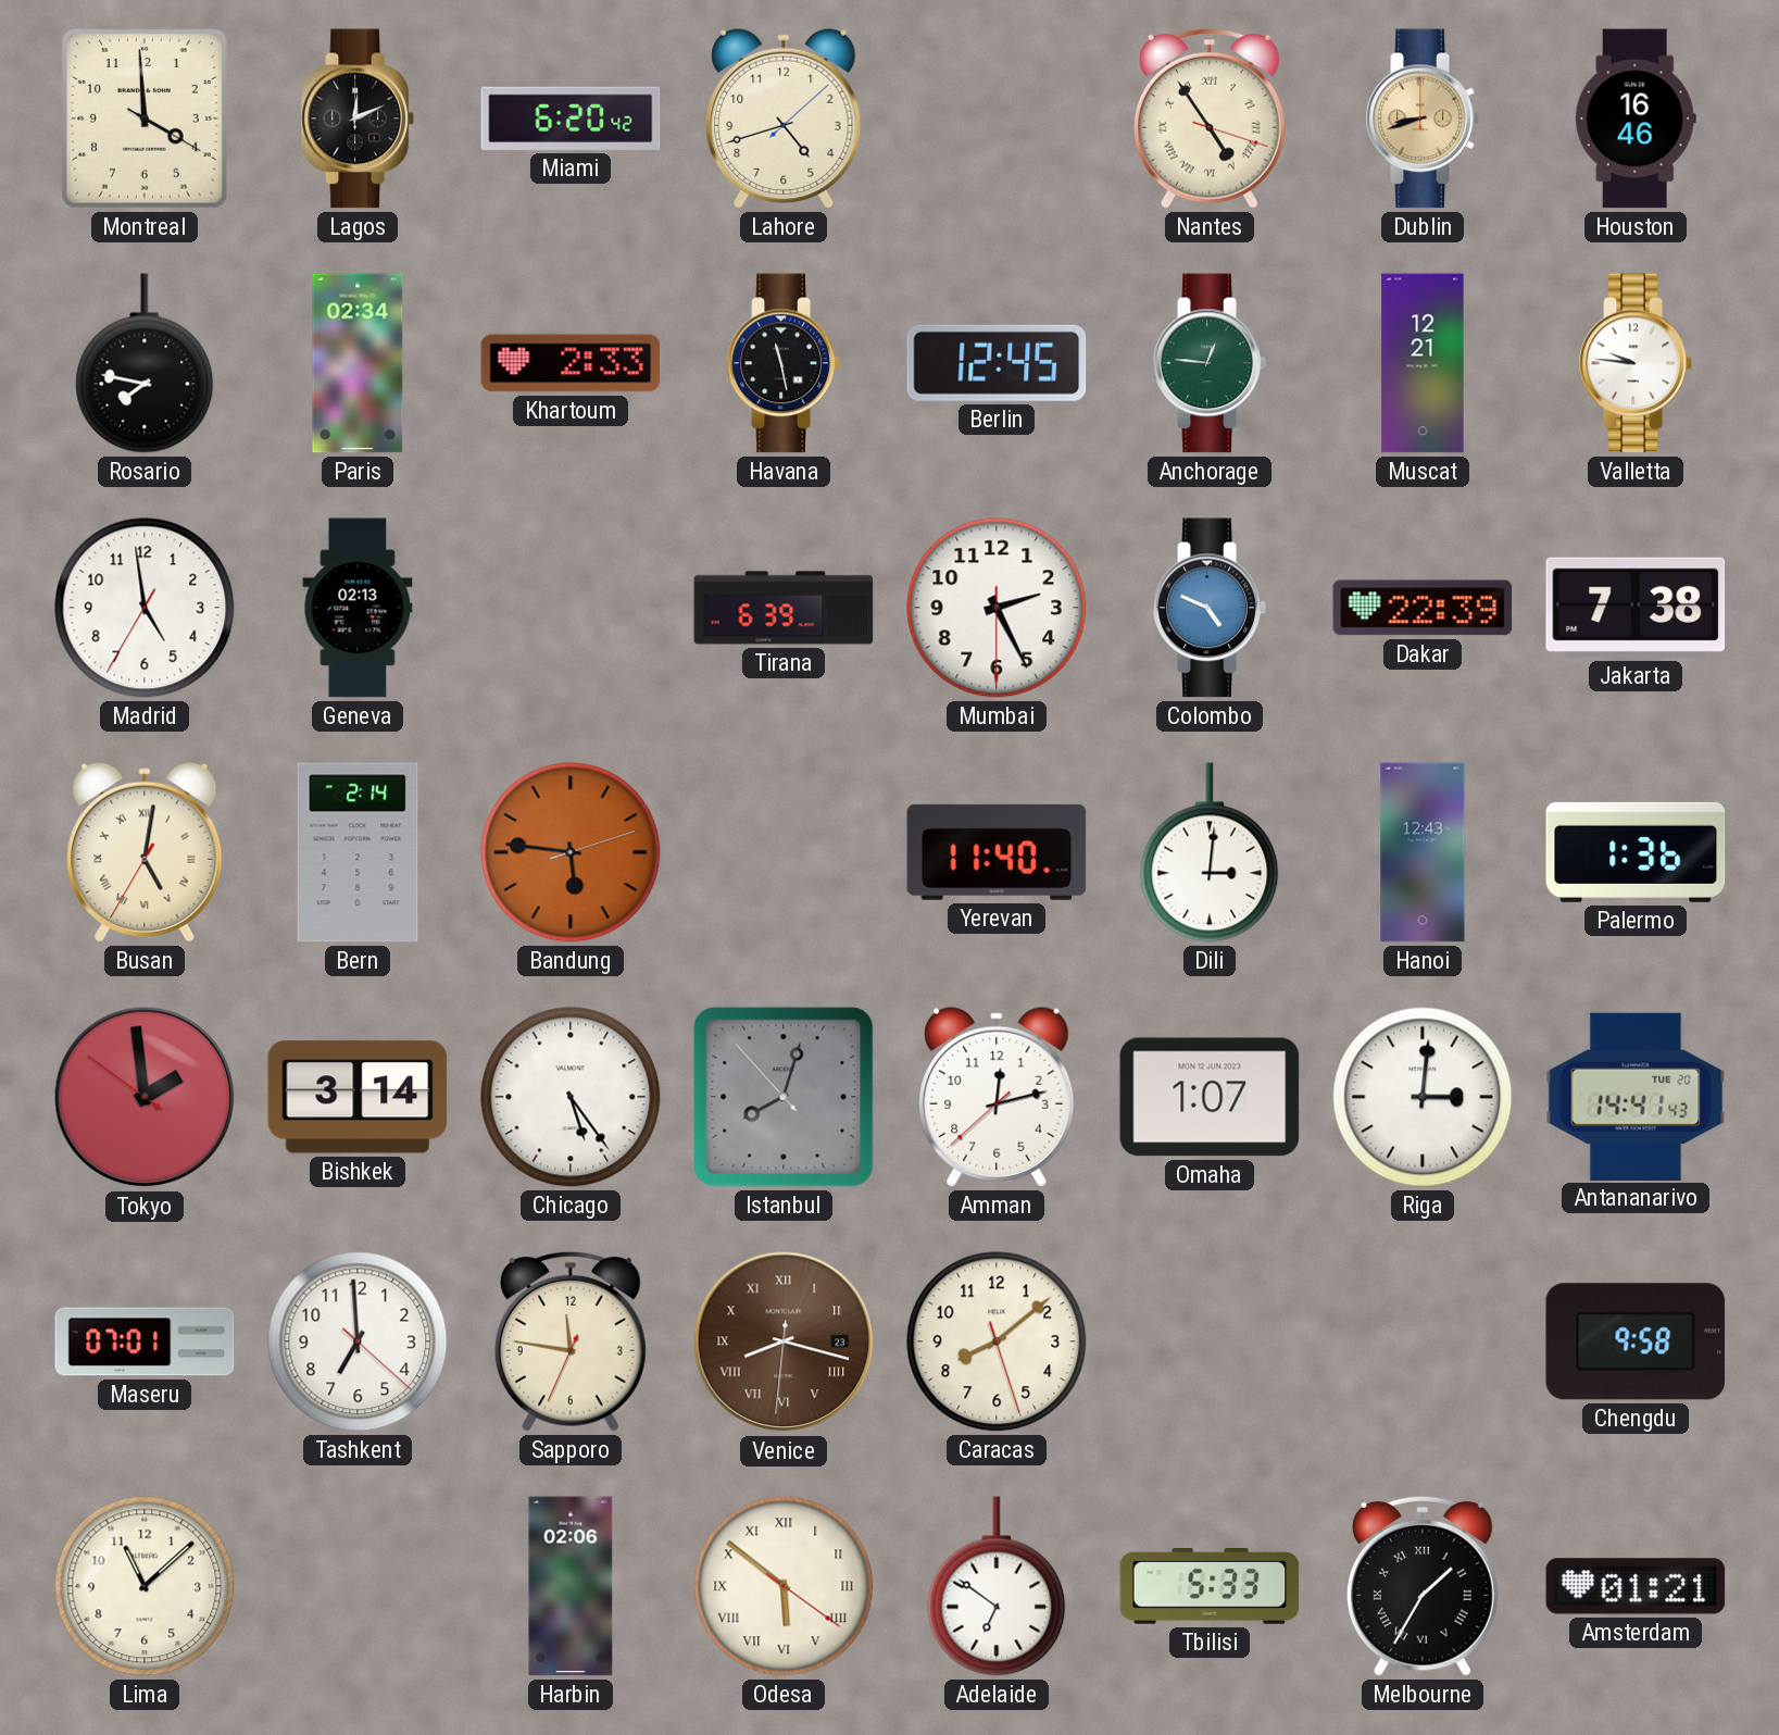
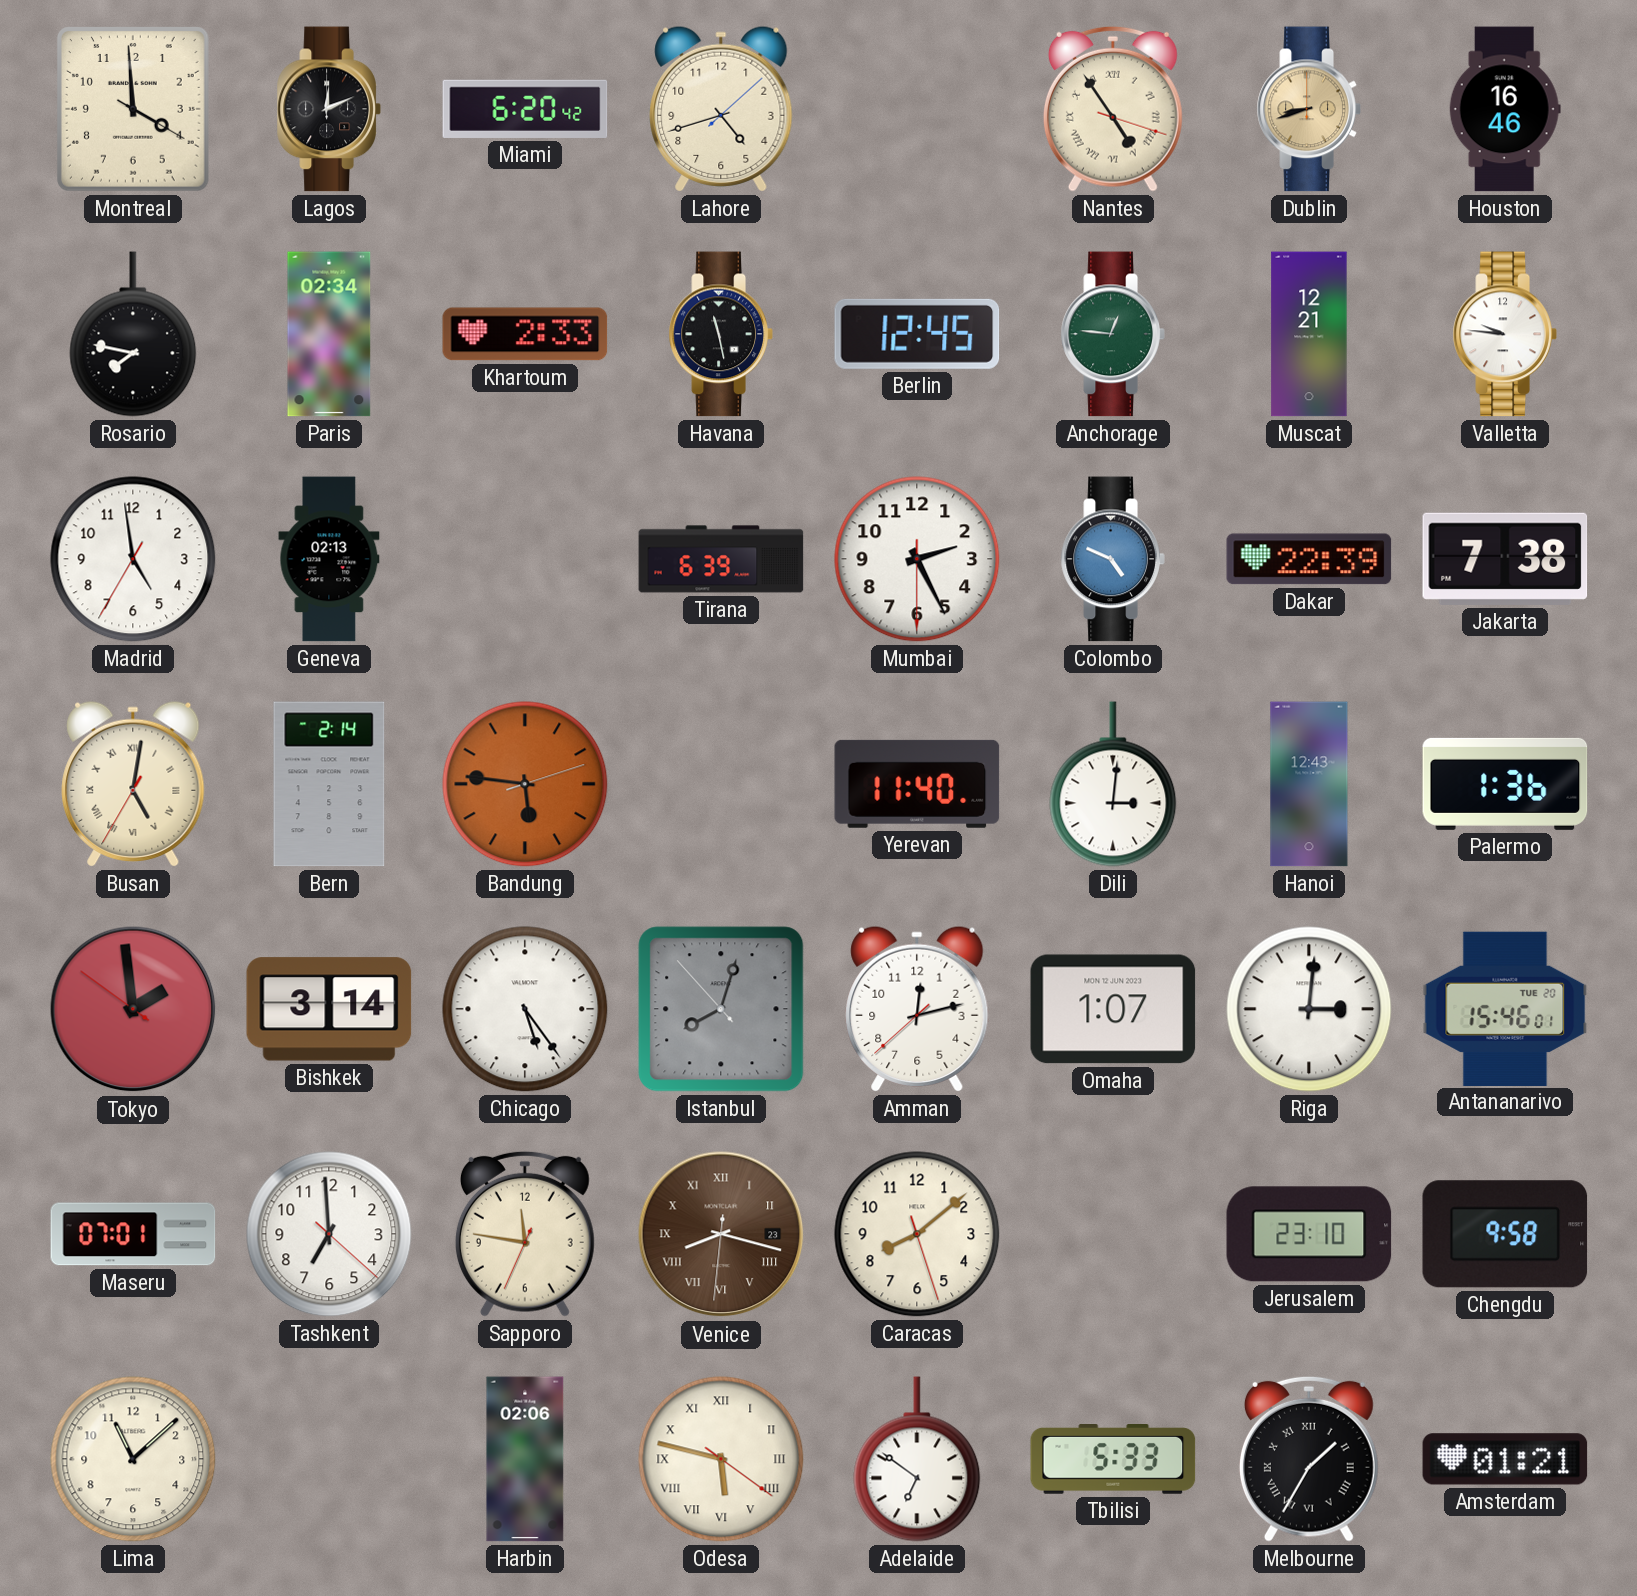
Antananarivo: 14:41 -> 15:46 (1505, 1008)
Jerusalem: none -> 23:10 (1309, 1234)
Odesa: 5:51 -> 5:47 (721, 1459)
